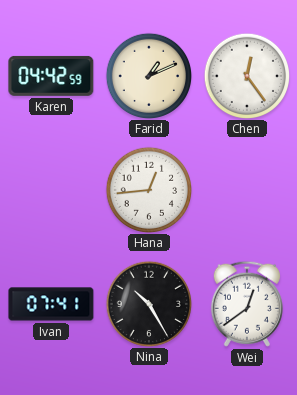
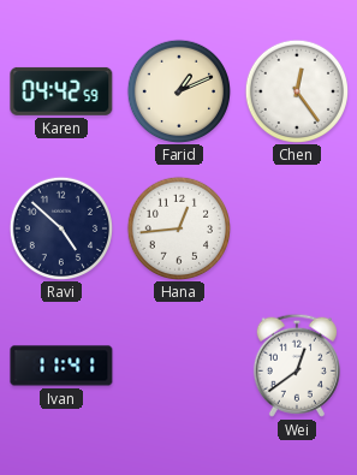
Ravi: none -> 4:52 (60, 227)
Ivan: 07:41 -> 11:41 (61, 366)
Nina: 10:25 -> none (148, 303)
